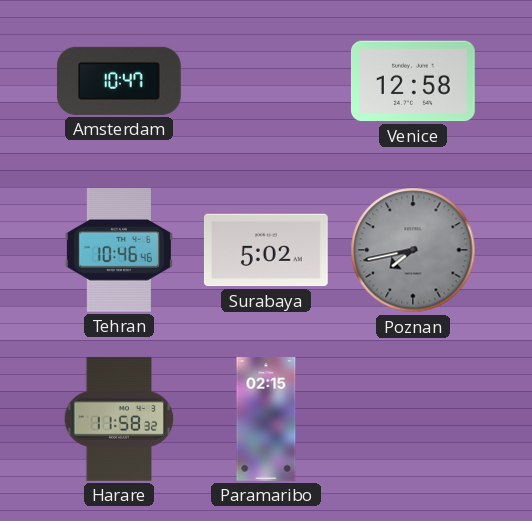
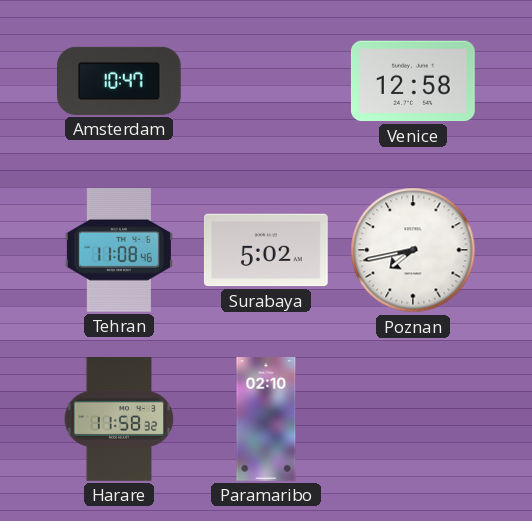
Tehran: 10:46 -> 11:08 (119, 250)
Poznan dial: grey -> white (413, 250)
Paramaribo: 02:15 -> 02:10 (266, 420)
